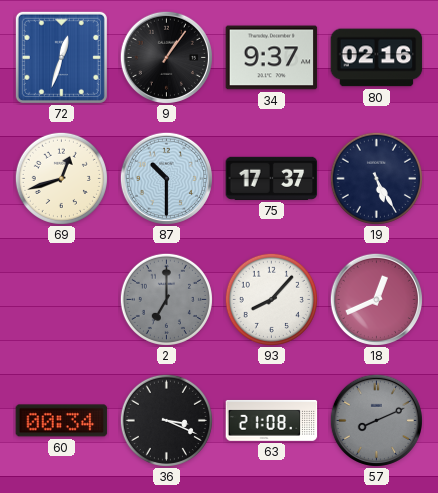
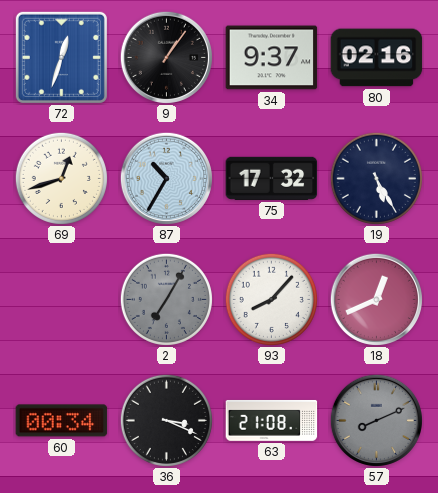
87: 10:30 -> 10:35 (166, 178)
75: 17:37 -> 17:32 (272, 178)
2: 7:00 -> 7:05 (166, 299)
